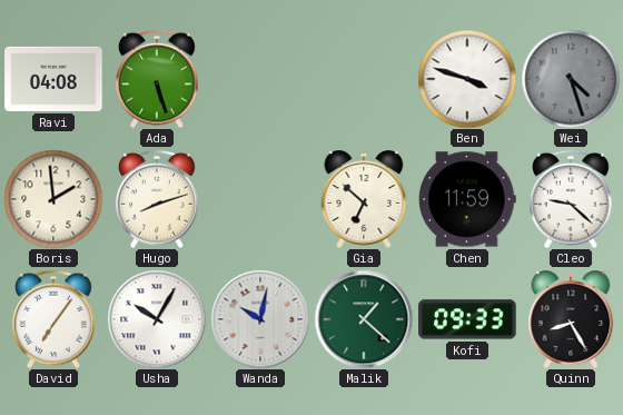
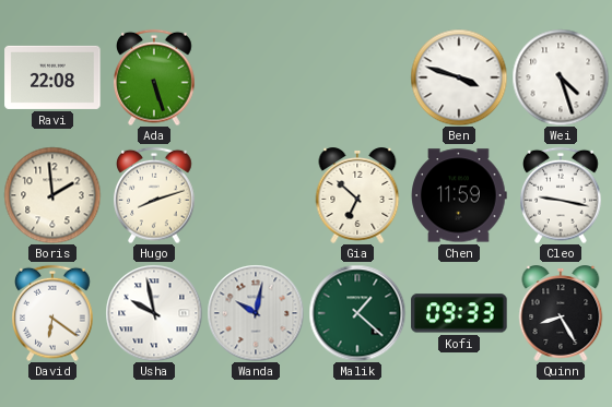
Ravi: 04:08 -> 22:08 (52, 77)
Wei dial: grey -> white (561, 77)
Cleo: 9:22 -> 9:17 (562, 195)
David: 7:06 -> 6:21 (54, 313)
Usha: 10:05 -> 9:58 (154, 313)
